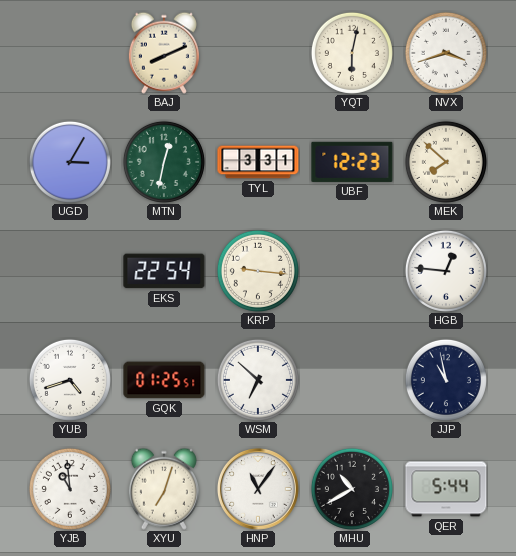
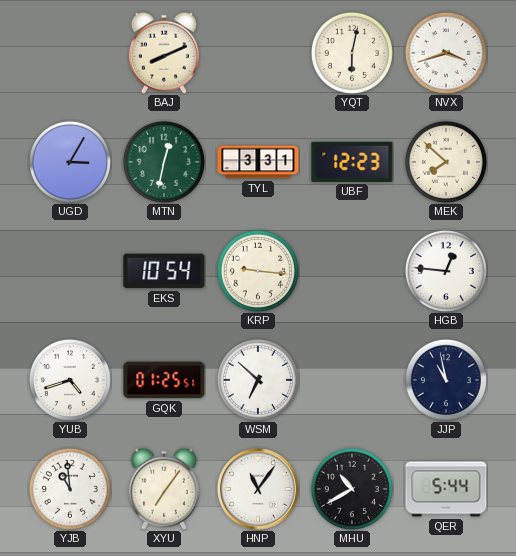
EKS: 22:54 -> 10:54 (164, 271)
XYU: 7:03 -> 7:06 (164, 489)
